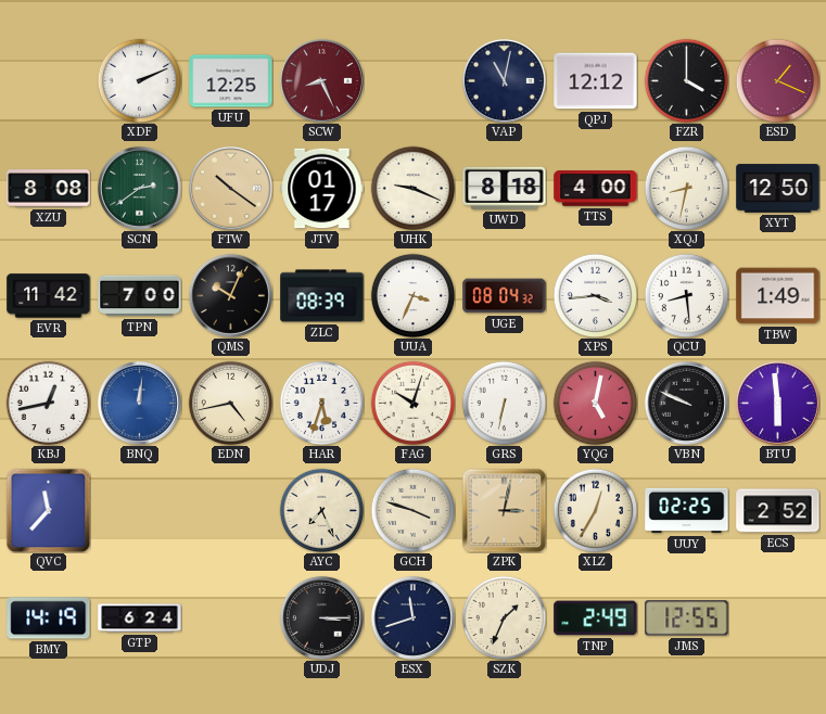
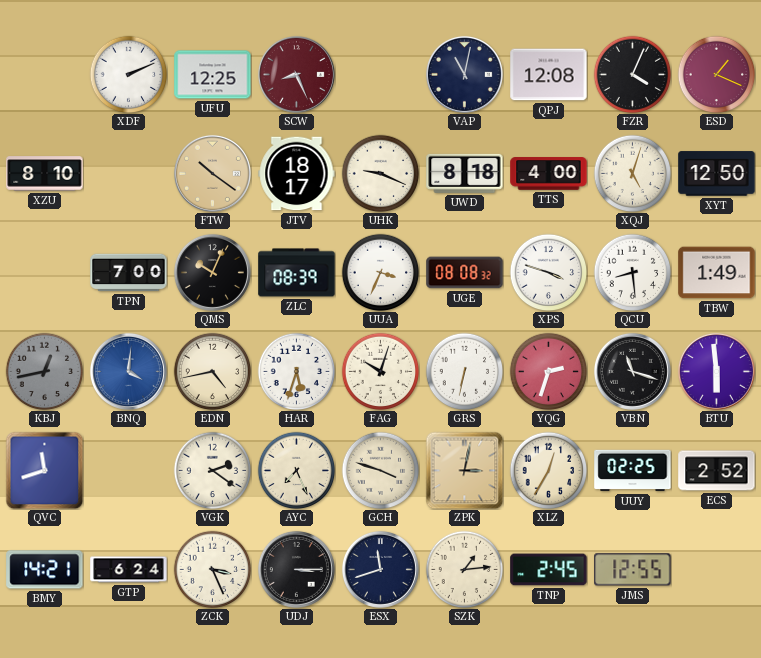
QPJ: 12:12 -> 12:08 (549, 75)
FZR: 4:00 -> 4:04 (632, 74)
XZU: 8:08 -> 8:10 (45, 174)
SCN: 2:39 -> none (139, 188)
JTV: 01:17 -> 18:17 (297, 174)
XQJ: 8:32 -> 5:03 (632, 173)
EVR: 11:42 -> none (49, 296)
UGE: 08:04 -> 08:08 (465, 273)
XPS: 3:44 -> 3:48 (548, 272)
KBJ dial: white -> grey (44, 371)
BNQ: 12:01 -> 4:01 (128, 371)
YQG: 5:02 -> 2:33 (548, 371)
VBN: 9:49 -> 11:18 (632, 371)
QVC: 11:37 -> 11:42 (44, 470)
VGK: none -> 2:21 (212, 470)
BMY: 14:19 -> 14:21 (45, 570)
ZCK: none -> 3:26 (212, 569)
SZK: 1:34 -> 1:14 (464, 569)
TNP: 2:49 -> 2:45 (549, 570)
